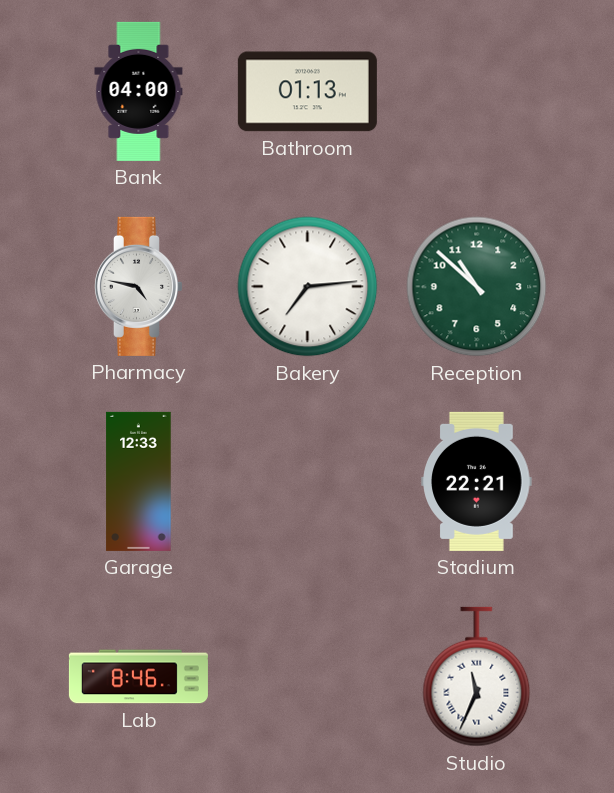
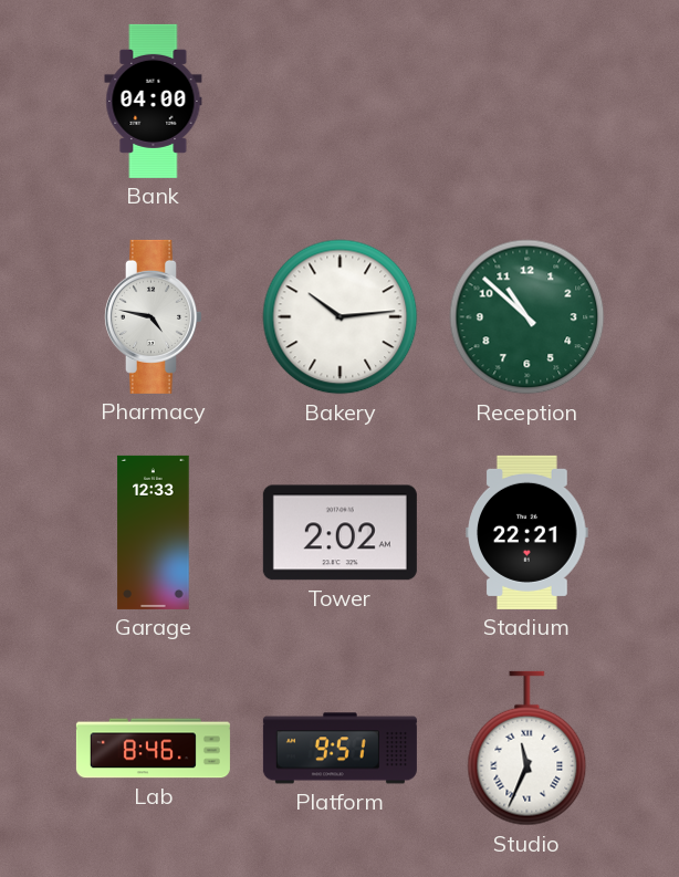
Bathroom: 01:13 -> none (307, 92)
Bakery: 7:14 -> 10:14 (341, 317)
Tower: none -> 2:02 (339, 533)
Platform: none -> 9:51 (339, 749)
